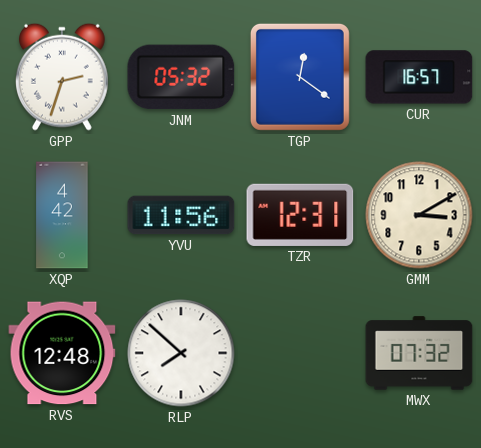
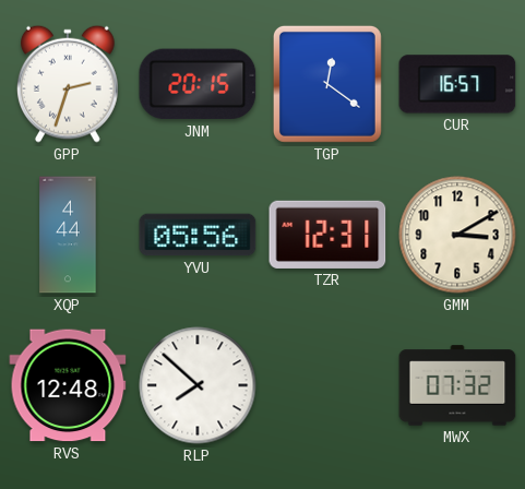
JNM: 05:32 -> 20:15 (198, 84)
XQP: 4:42 -> 4:44 (68, 235)
YVU: 11:56 -> 05:56 (198, 235)
